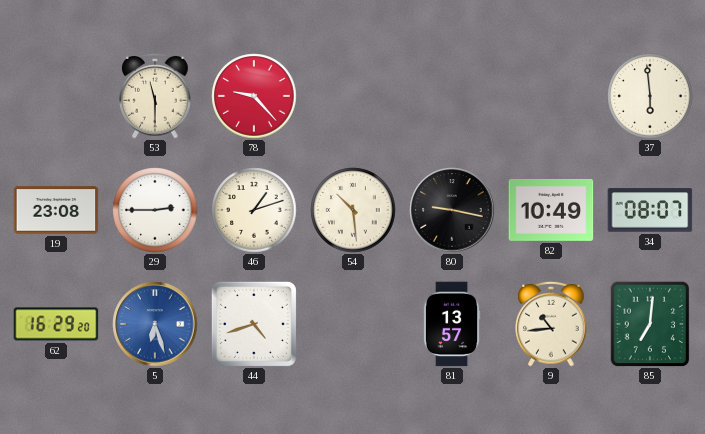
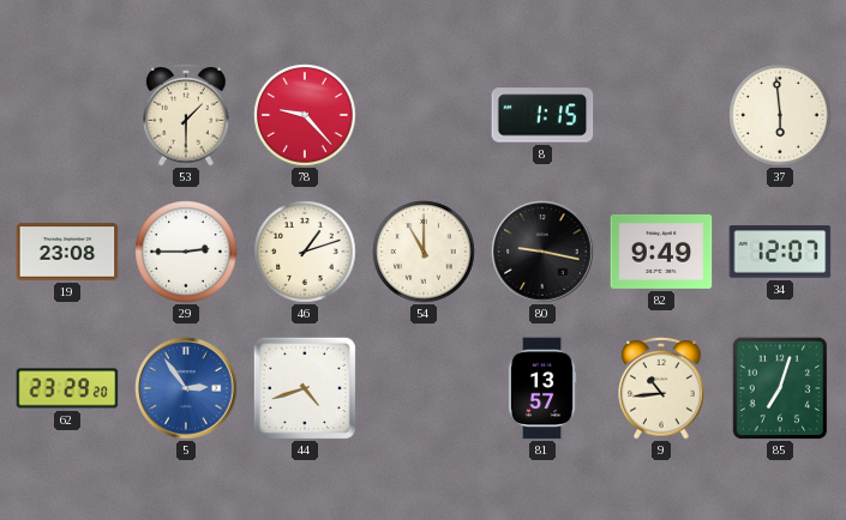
53: 11:30 -> 1:30 (186, 115)
8: none -> 1:15 (542, 115)
54: 10:29 -> 11:00 (424, 252)
82: 10:49 -> 9:49 (661, 252)
34: 08:07 -> 12:07 (780, 252)
62: 16:29 -> 23:29 (67, 388)
5: 6:27 -> 2:54 (186, 388)
85: 7:01 -> 7:03 (780, 388)
